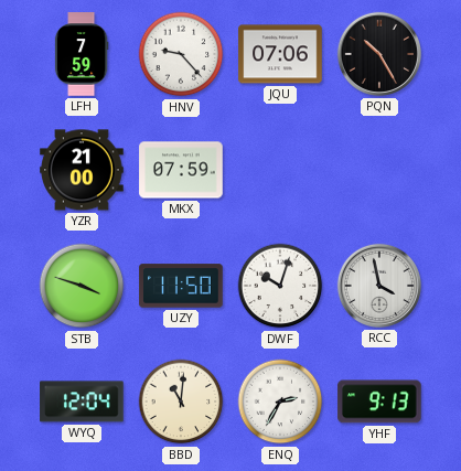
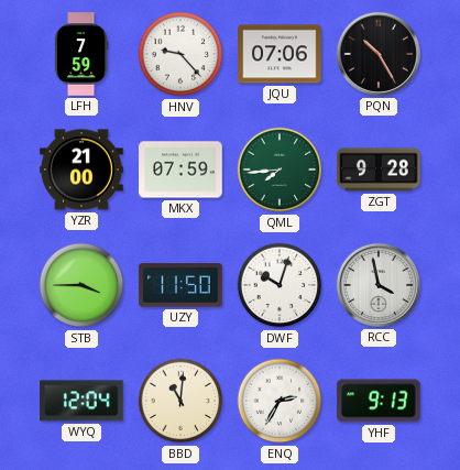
QML: none -> 7:44 (280, 170)
ZGT: none -> 9:28 (379, 170)
STB: 3:48 -> 3:45 (81, 285)
